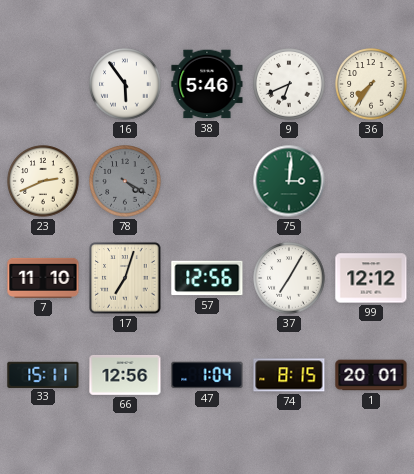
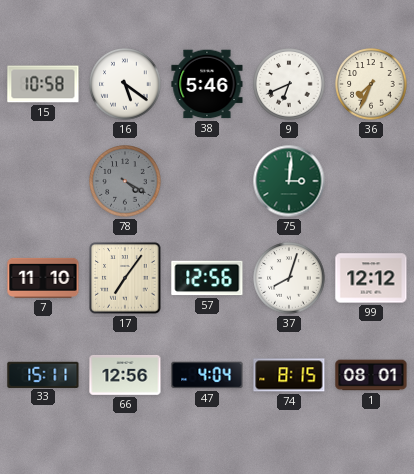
15: none -> 10:58 (43, 84)
16: 5:54 -> 5:21 (125, 84)
36: 7:36 -> 7:34 (371, 84)
23: 2:41 -> none (43, 181)
17: 7:03 -> 7:06 (125, 278)
37: 7:05 -> 8:03 (289, 278)
47: 1:04 -> 4:04 (207, 375)
1: 20:01 -> 08:01 (371, 375)
